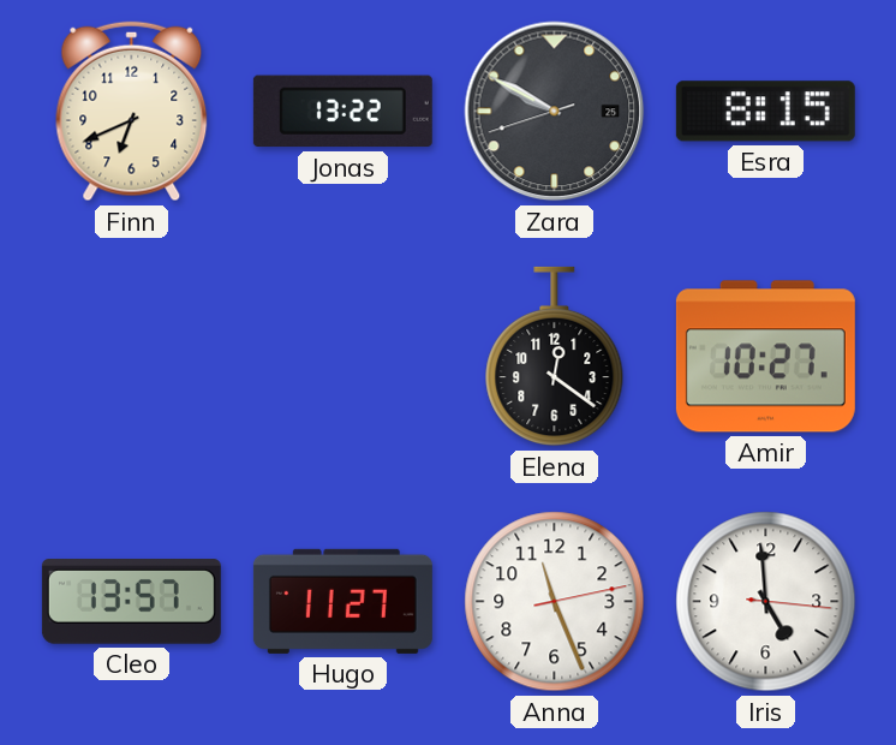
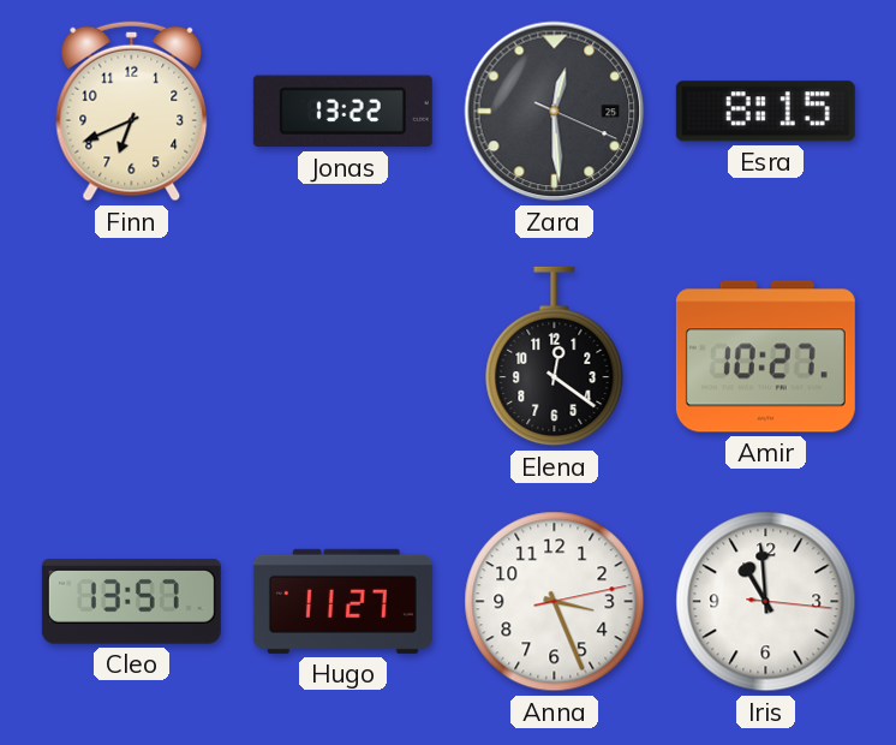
Zara: 9:49 -> 12:29 (555, 112)
Anna: 11:26 -> 3:26 (555, 602)
Iris: 4:59 -> 10:59 (766, 602)
